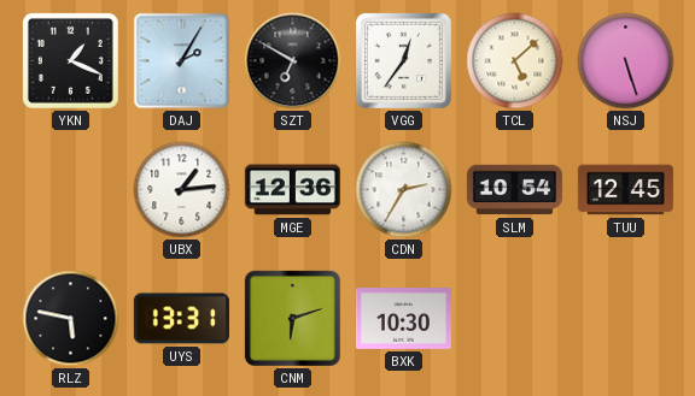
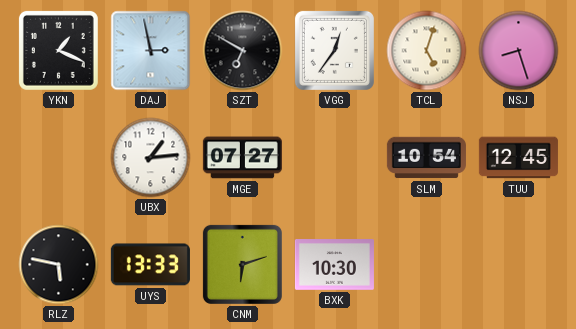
DAJ: 2:05 -> 2:58 (151, 51)
TCL: 5:08 -> 5:03 (427, 51)
NSJ: 5:27 -> 8:27 (519, 51)
MGE: 12:36 -> 07:27 (242, 158)
CDN: 2:35 -> none (404, 190)
UYS: 13:31 -> 13:33 (150, 265)
